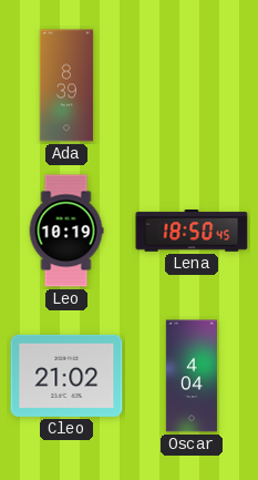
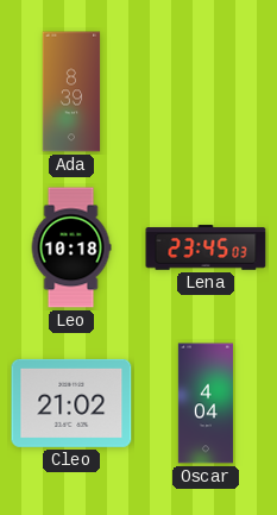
Leo: 10:19 -> 10:18 (71, 247)
Lena: 18:50 -> 23:45 (206, 247)
